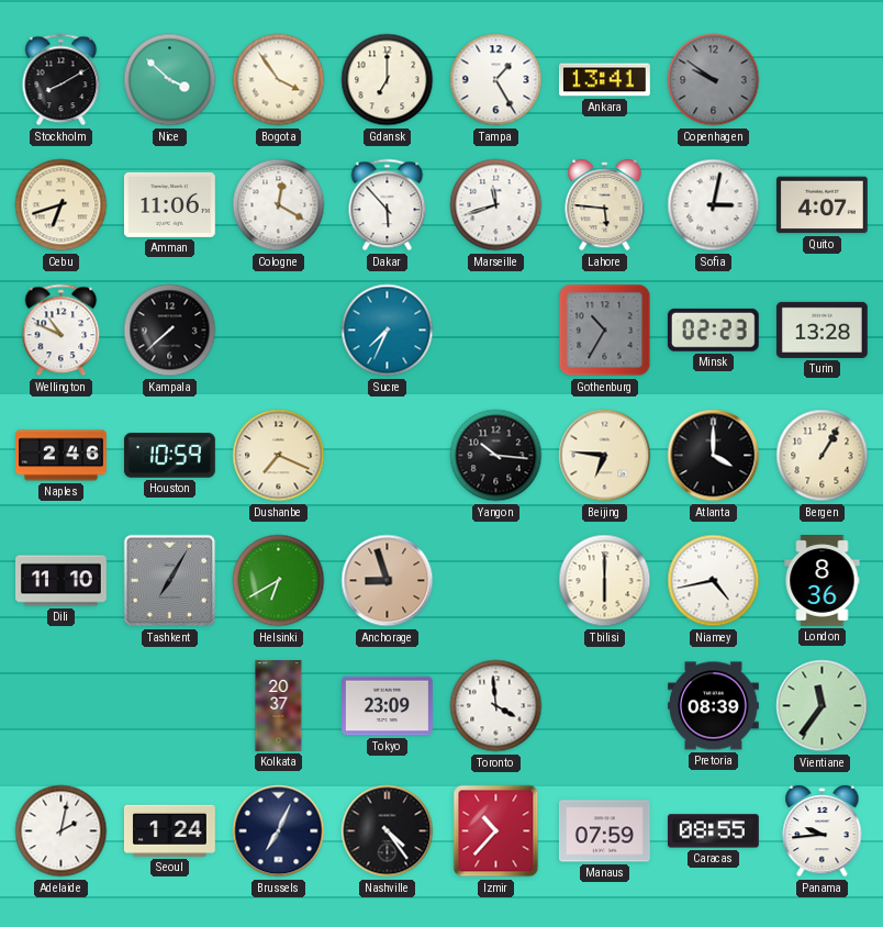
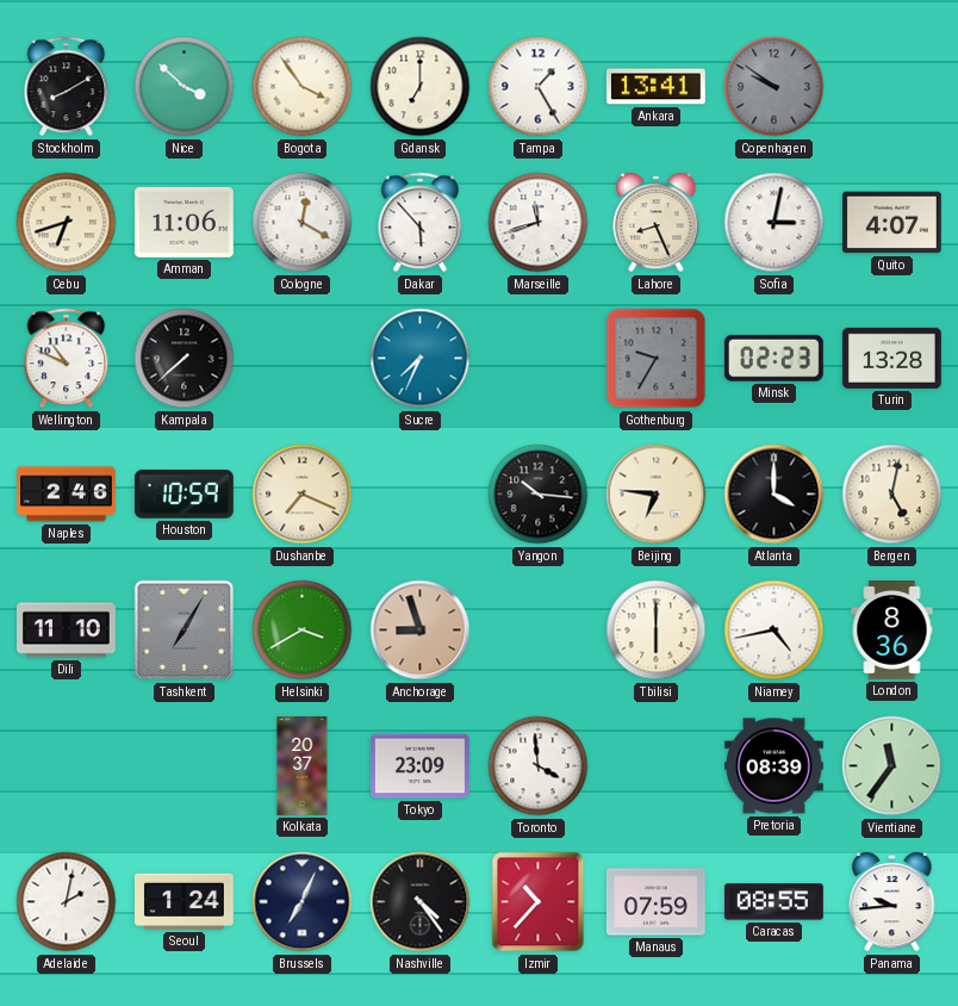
Lahore: 5:46 -> 8:26 (657, 223)
Gothenburg: 10:35 -> 9:35 (657, 359)
Bergen: 1:05 -> 5:02 (892, 495)
Helsinki: 6:40 -> 3:40 (303, 631)
